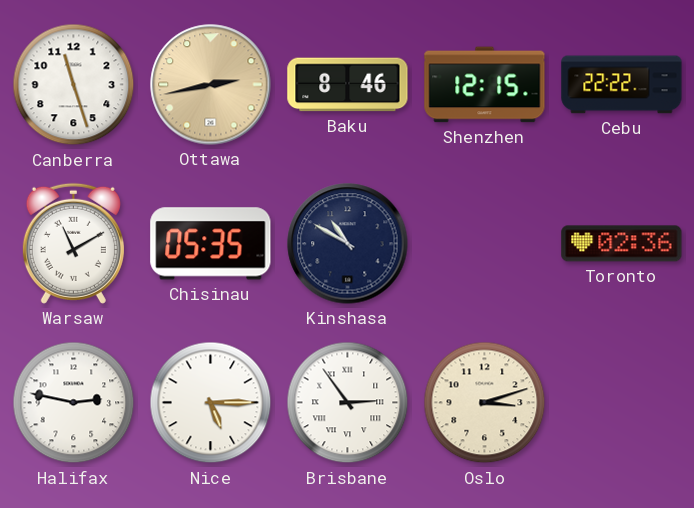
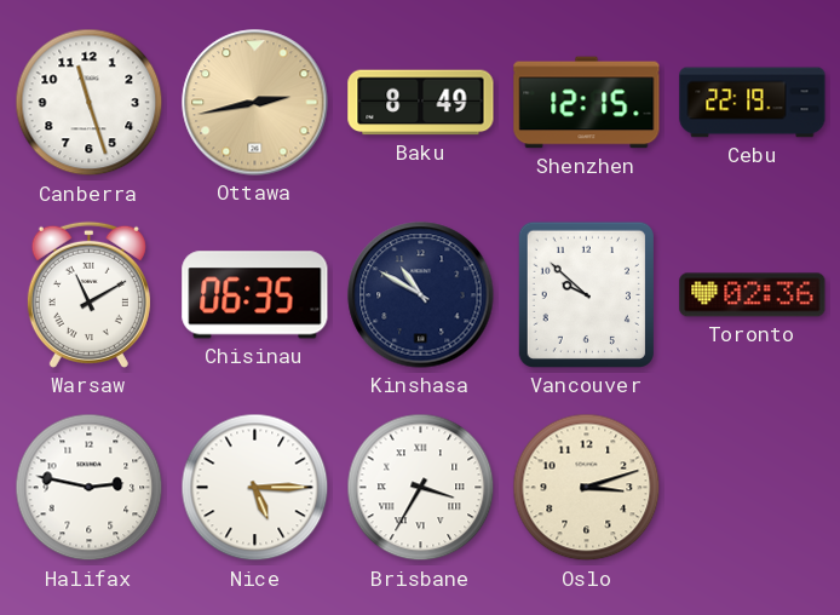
Baku: 8:46 -> 8:49 (421, 103)
Cebu: 22:22 -> 22:19 (753, 103)
Chisinau: 05:35 -> 06:35 (255, 295)
Vancouver: none -> 9:52 (586, 294)
Brisbane: 2:54 -> 3:35 (421, 488)
